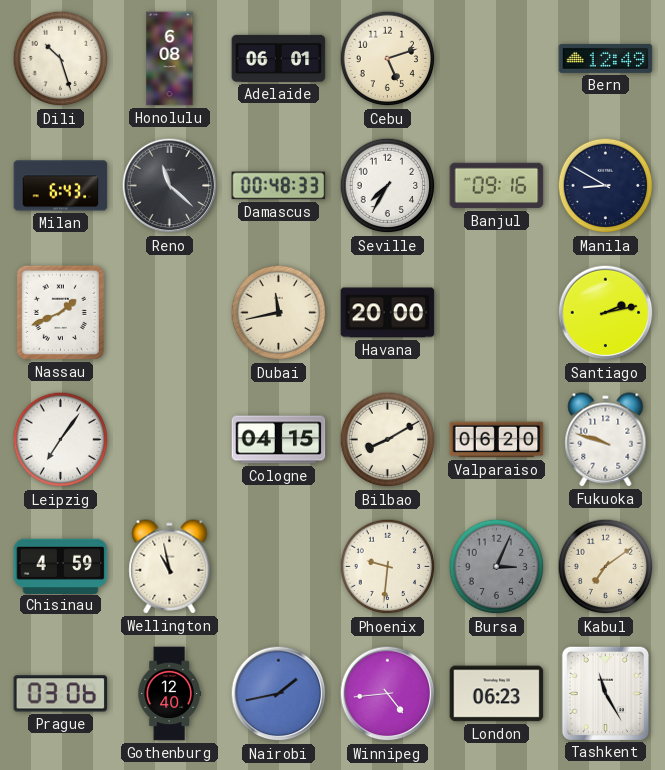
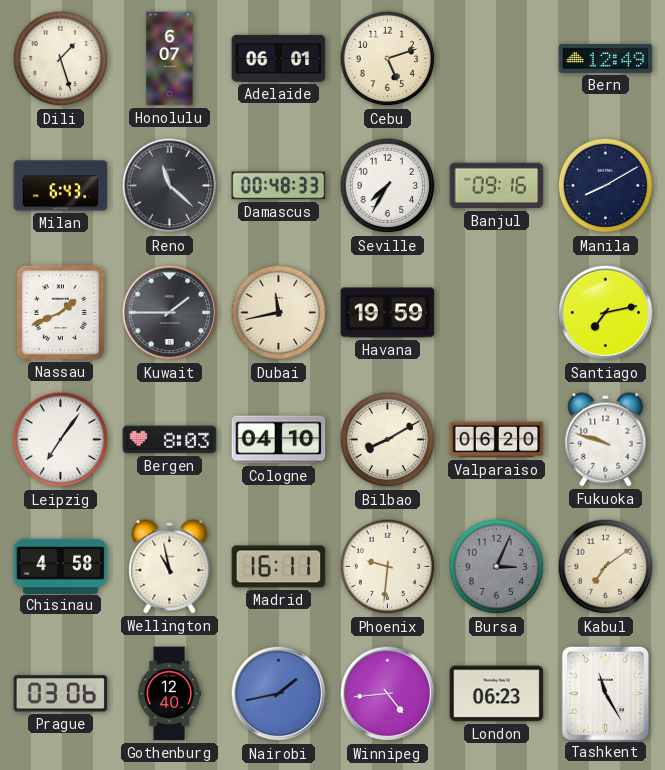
Dili: 10:27 -> 1:27 (61, 59)
Honolulu: 6:08 -> 6:07 (170, 59)
Manila: 8:50 -> 8:10 (606, 186)
Kuwait: none -> 1:45 (170, 313)
Havana: 20:00 -> 19:59 (388, 313)
Santiago: 2:13 -> 7:13 (606, 313)
Bergen: none -> 8:03 (170, 440)
Cologne: 04:15 -> 04:10 (279, 440)
Chisinau: 4:59 -> 4:58 (61, 566)
Madrid: none -> 16:11 (279, 567)
